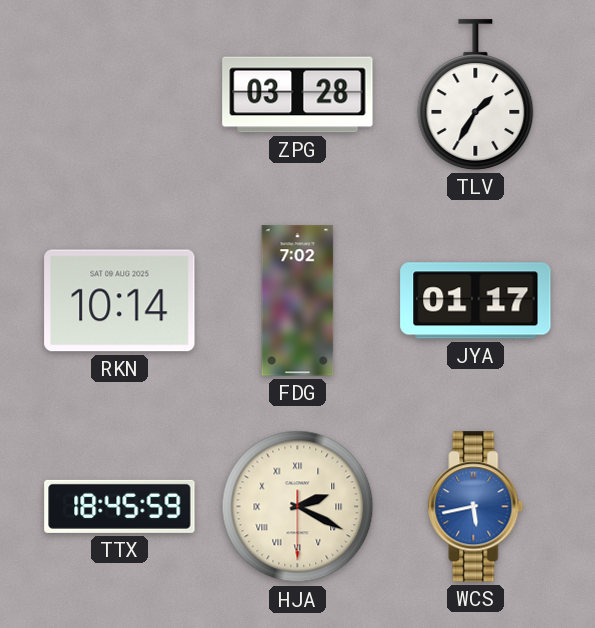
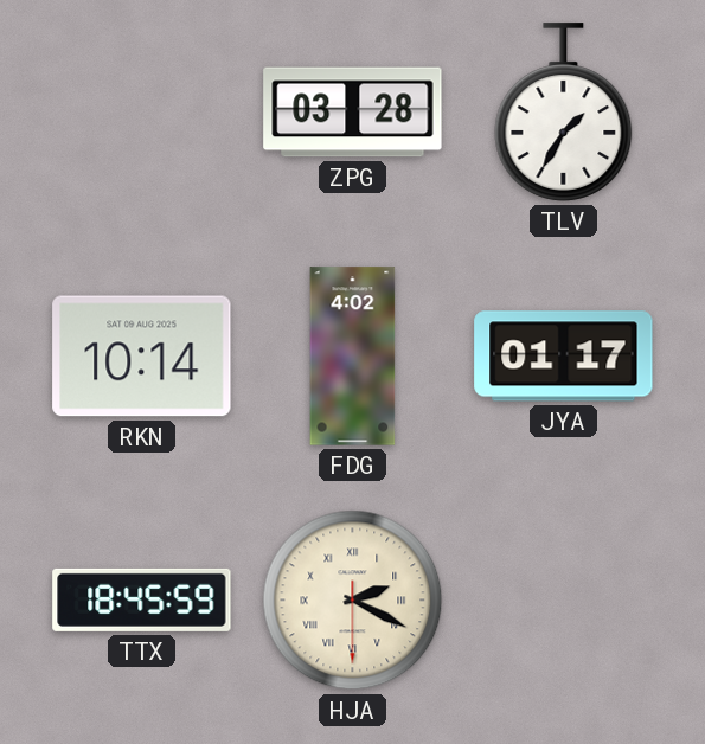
FDG: 7:02 -> 4:02 (353, 357)
WCS: 5:43 -> none (476, 507)
